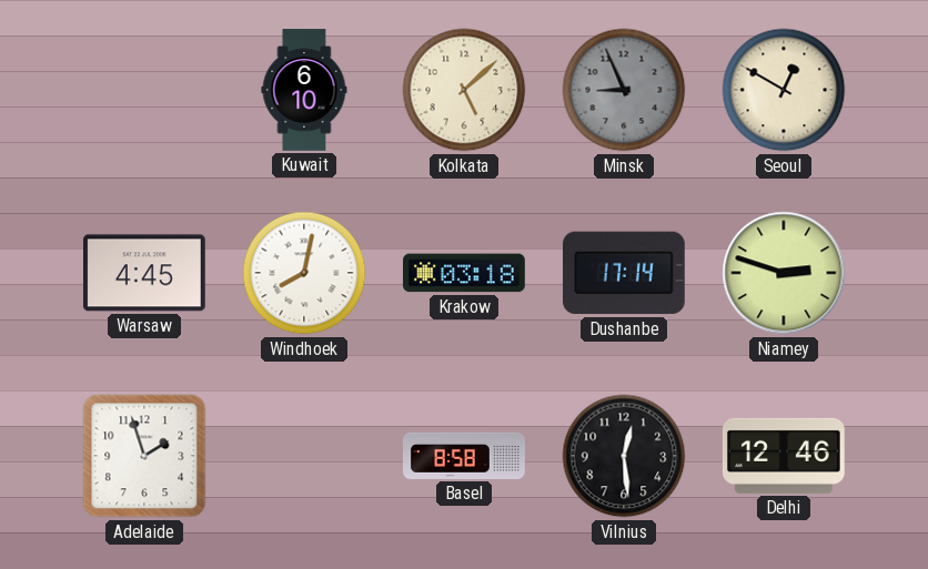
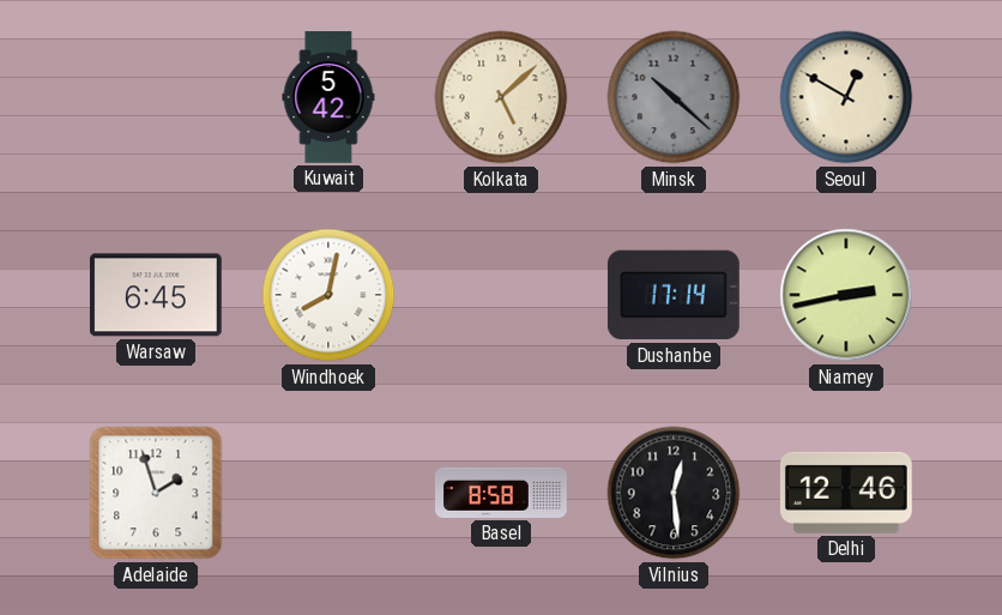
Kuwait: 6:10 -> 5:42 (328, 97)
Minsk: 8:56 -> 10:22 (674, 97)
Warsaw: 4:45 -> 6:45 (156, 295)
Krakow: 03:18 -> none (465, 273)
Niamey: 2:48 -> 2:43 (846, 295)
